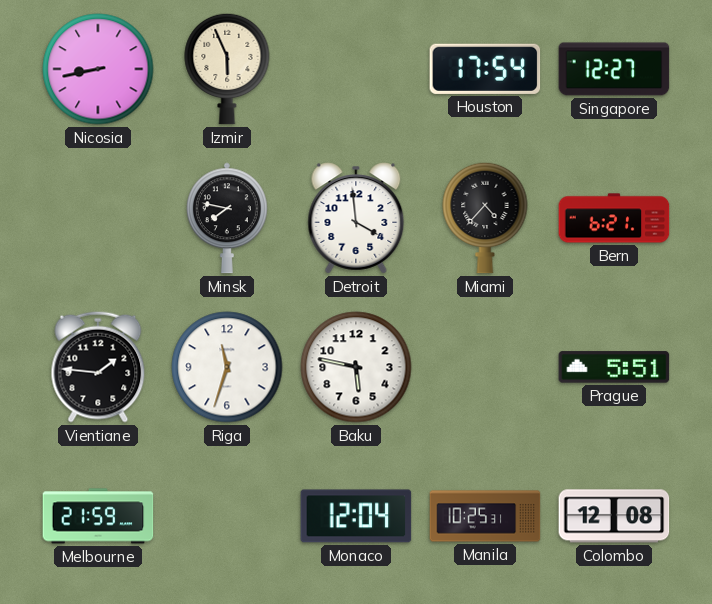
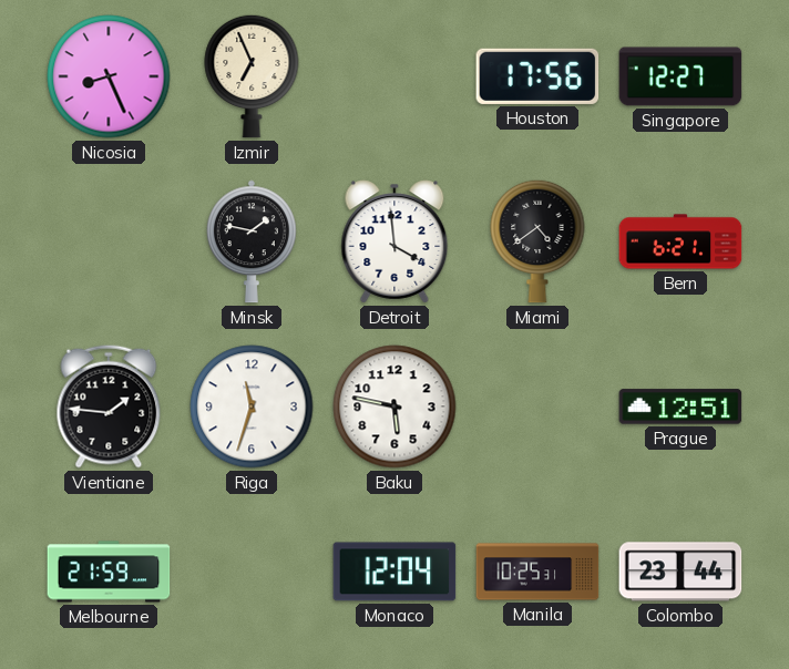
Nicosia: 8:43 -> 8:26 (109, 76)
Izmir: 5:56 -> 6:56 (252, 76)
Houston: 17:54 -> 17:56 (537, 76)
Minsk: 7:47 -> 1:47 (252, 241)
Miami: 4:37 -> 4:39 (537, 241)
Prague: 5:51 -> 12:51 (680, 406)
Colombo: 12:08 -> 23:44 (680, 572)
